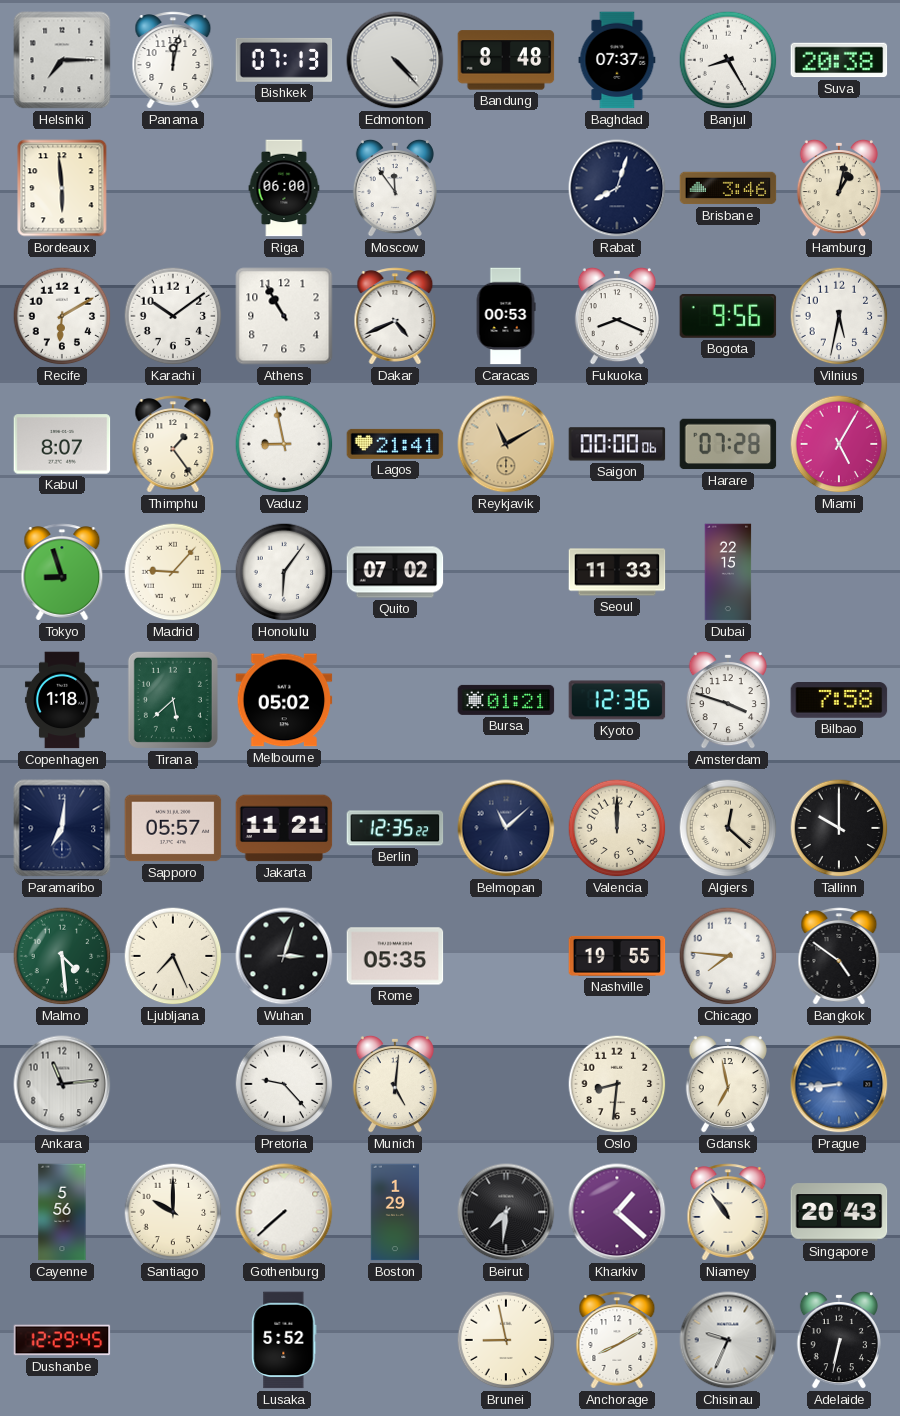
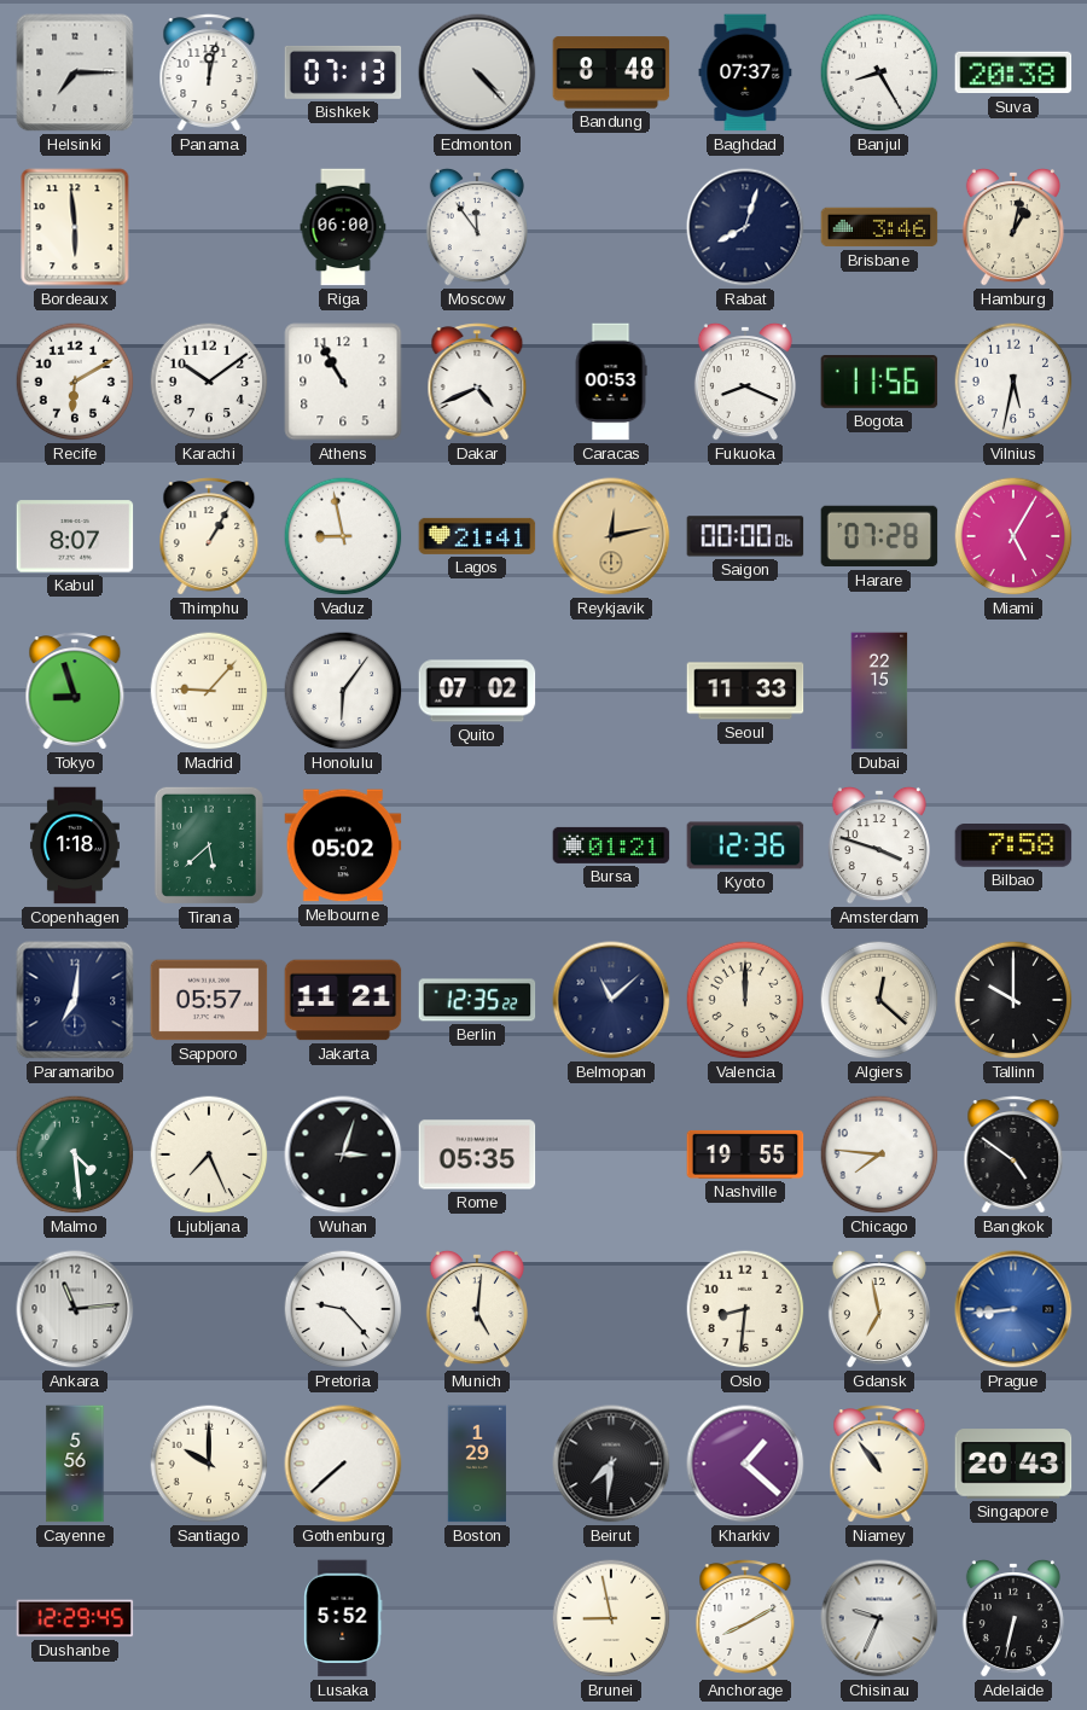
Bogota: 9:56 -> 11:56 (879, 382)
Thimphu: 1:24 -> 1:05 (209, 536)
Reykjavik: 11:10 -> 12:13 (611, 536)
